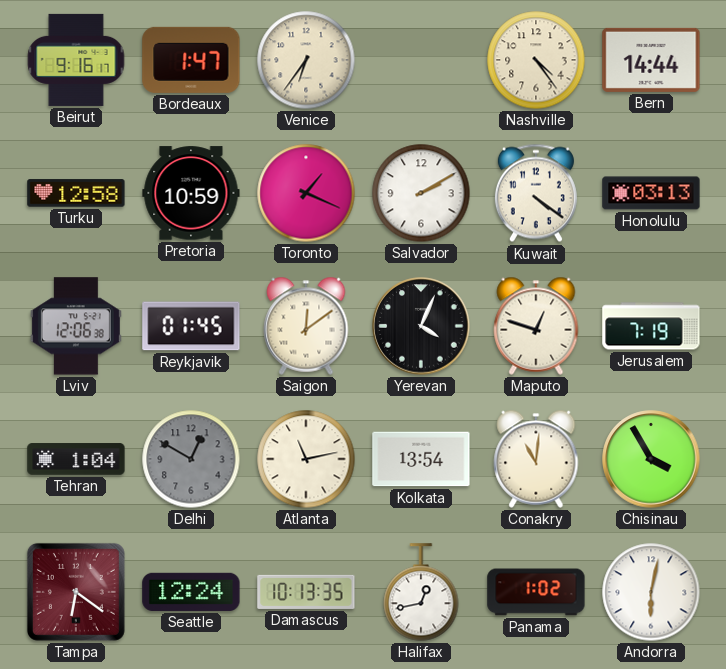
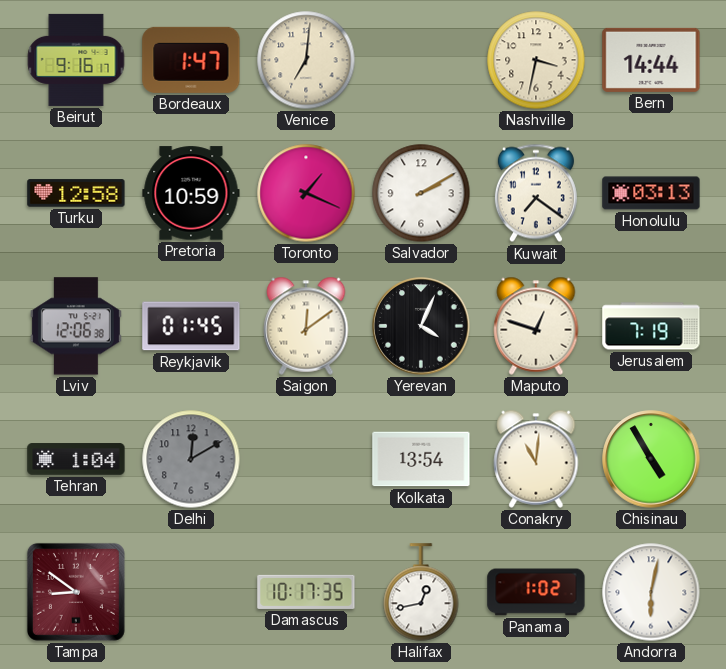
Venice: 6:36 -> 7:01 (306, 60)
Nashville: 4:24 -> 3:32 (536, 60)
Kuwait: 4:21 -> 7:21 (536, 193)
Delhi: 12:50 -> 12:10 (191, 459)
Atlanta: 11:13 -> none (306, 459)
Chisinau: 3:55 -> 4:55 (651, 459)
Tampa: 6:21 -> 8:51 (76, 592)
Seattle: 12:24 -> none (191, 592)
Damascus: 10:13 -> 10:17 (306, 592)
